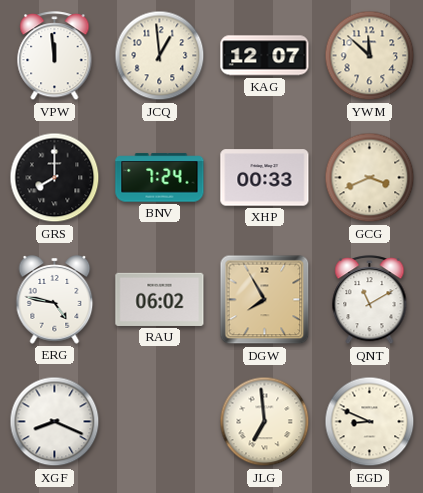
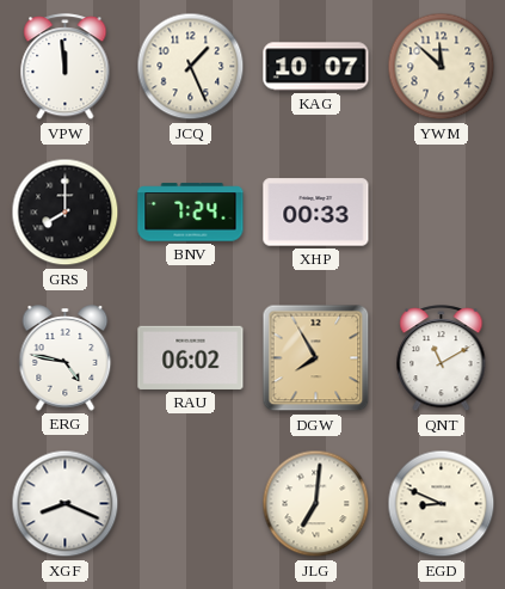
JCQ: 12:59 -> 1:26 (191, 67)
KAG: 12:07 -> 10:07 (316, 67)
GCG: 3:41 -> none (370, 178)
JLG: 6:59 -> 7:01 (316, 504)
